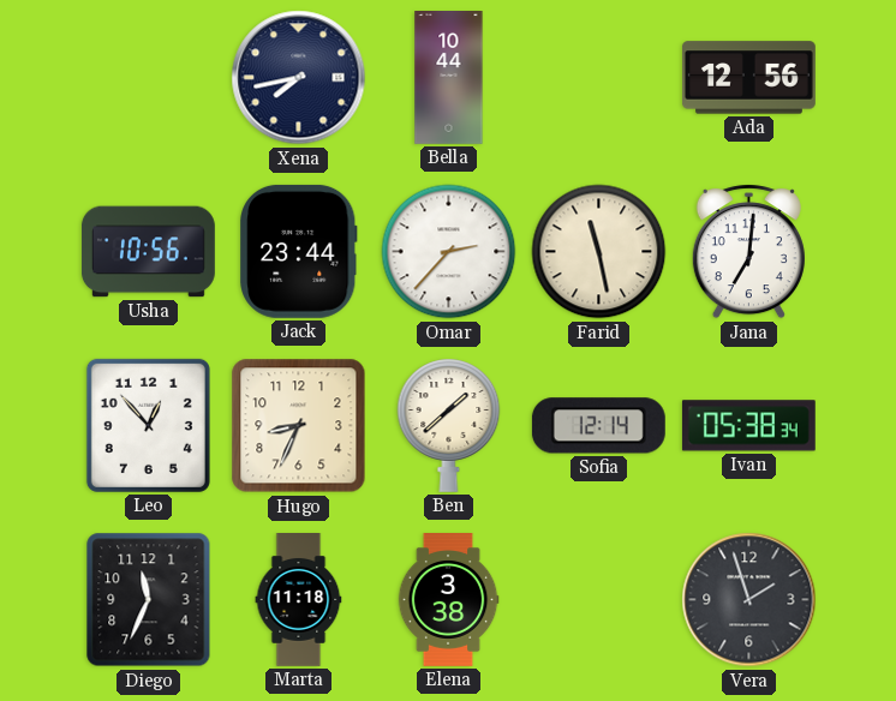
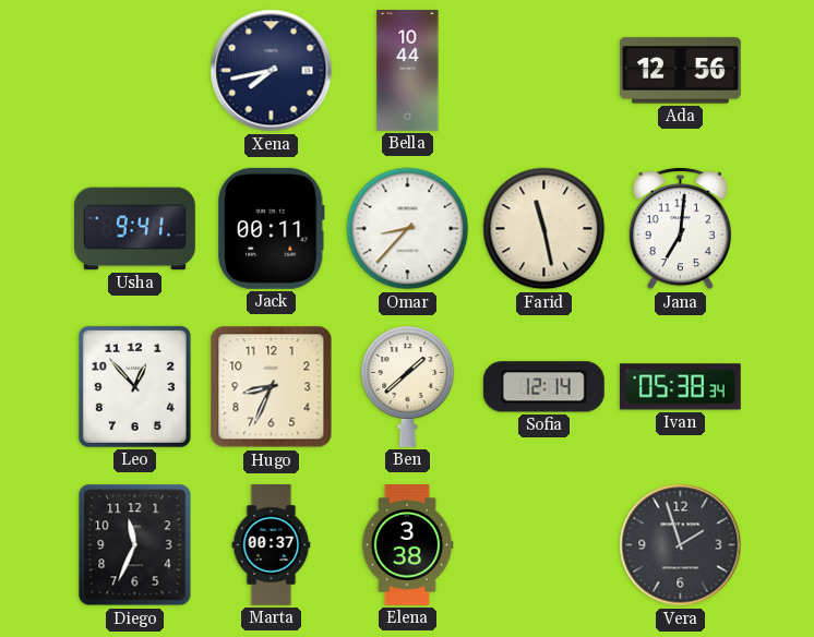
Usha: 10:56 -> 9:41 (134, 229)
Jack: 23:44 -> 00:11 (272, 228)
Omar: 2:37 -> 8:37 (408, 229)
Marta: 11:18 -> 00:37 (272, 545)
